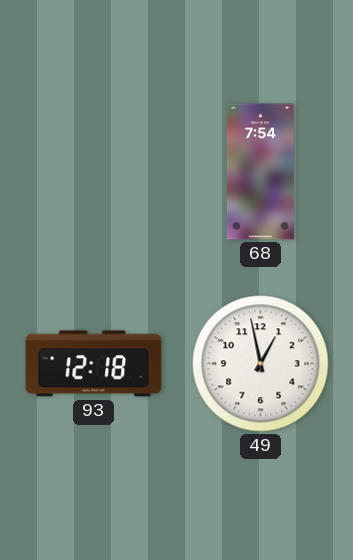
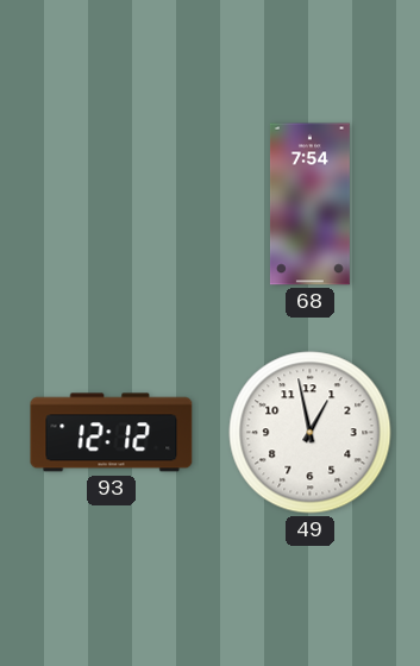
93: 12:18 -> 12:12 (112, 433)
